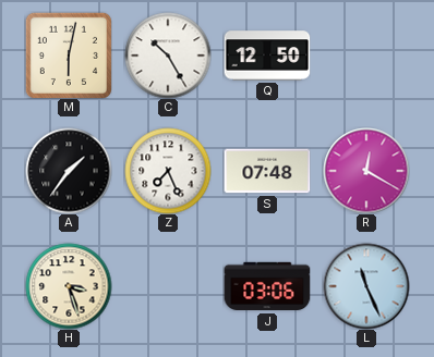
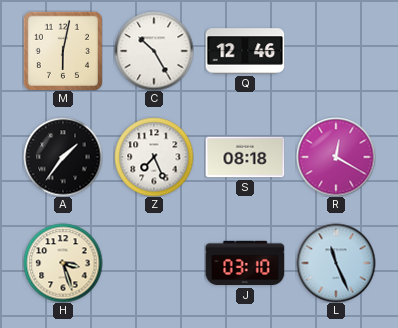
Q: 12:50 -> 12:46 (245, 51)
S: 07:48 -> 08:18 (245, 157)
J: 03:06 -> 03:10 (245, 263)
